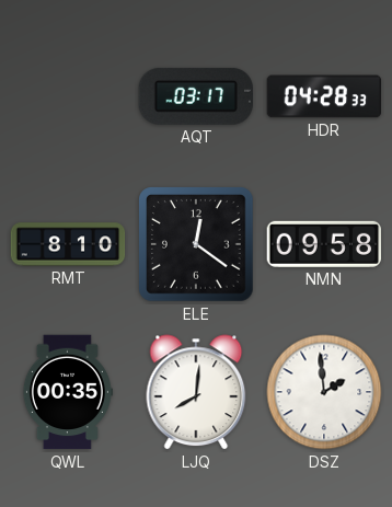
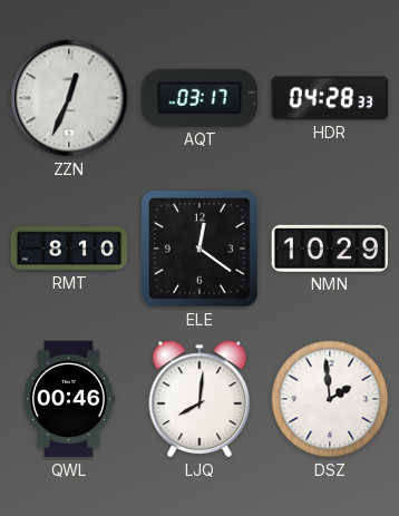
ZZN: none -> 12:34 (69, 98)
NMN: 09:58 -> 10:29 (330, 249)
QWL: 00:35 -> 00:46 (68, 399)
